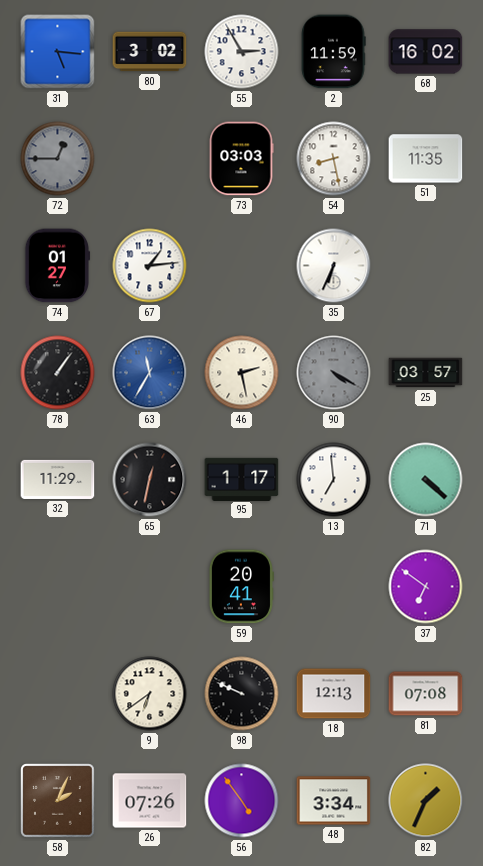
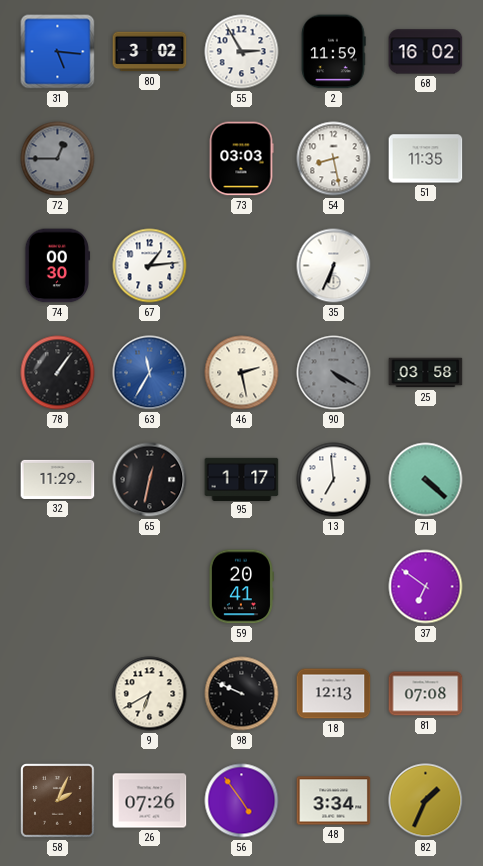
74: 01:27 -> 00:30 (57, 266)
25: 03:57 -> 03:58 (426, 373)
9: 6:39 -> 6:40 (150, 694)
